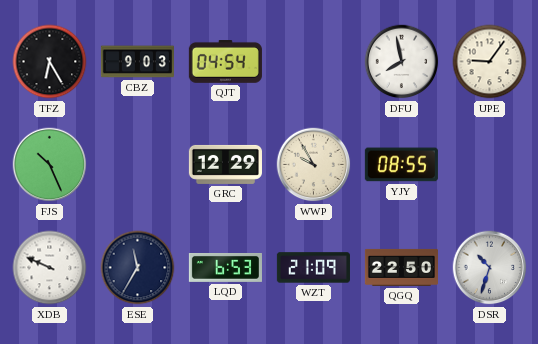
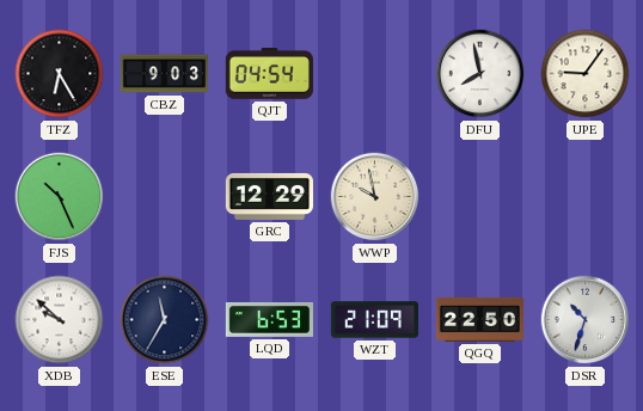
WWP: 9:55 -> 9:58 (375, 197)
YJY: 08:55 -> none (401, 165)
XDB: 9:49 -> 9:52 (60, 320)
